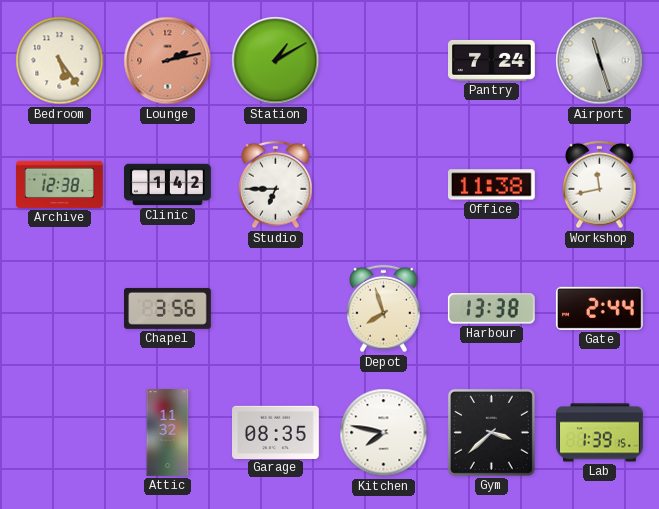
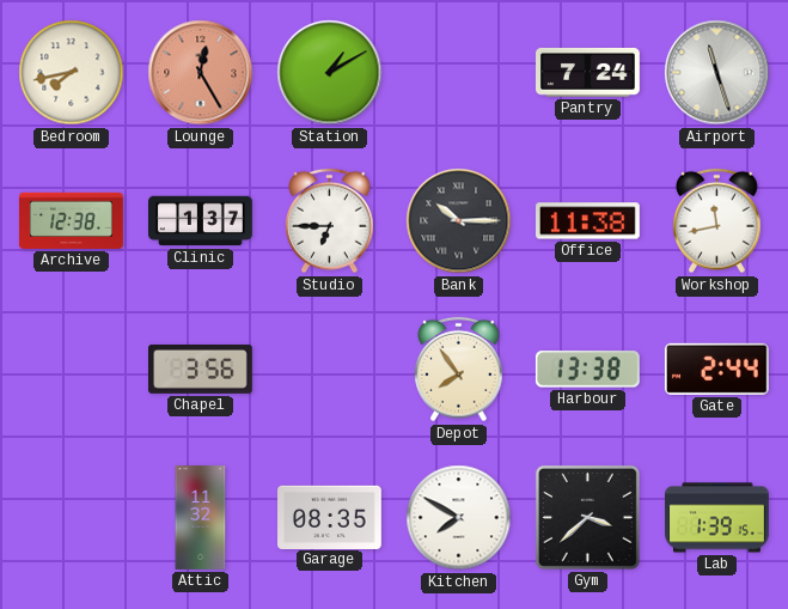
Bedroom: 5:24 -> 7:43 (72, 73)
Lounge: 2:13 -> 12:25 (201, 73)
Clinic: 1:42 -> 1:37 (201, 221)
Bank: none -> 10:15 (459, 221)
Depot: 7:57 -> 7:54 (459, 370)
Kitchen: 7:47 -> 7:50 (459, 518)
